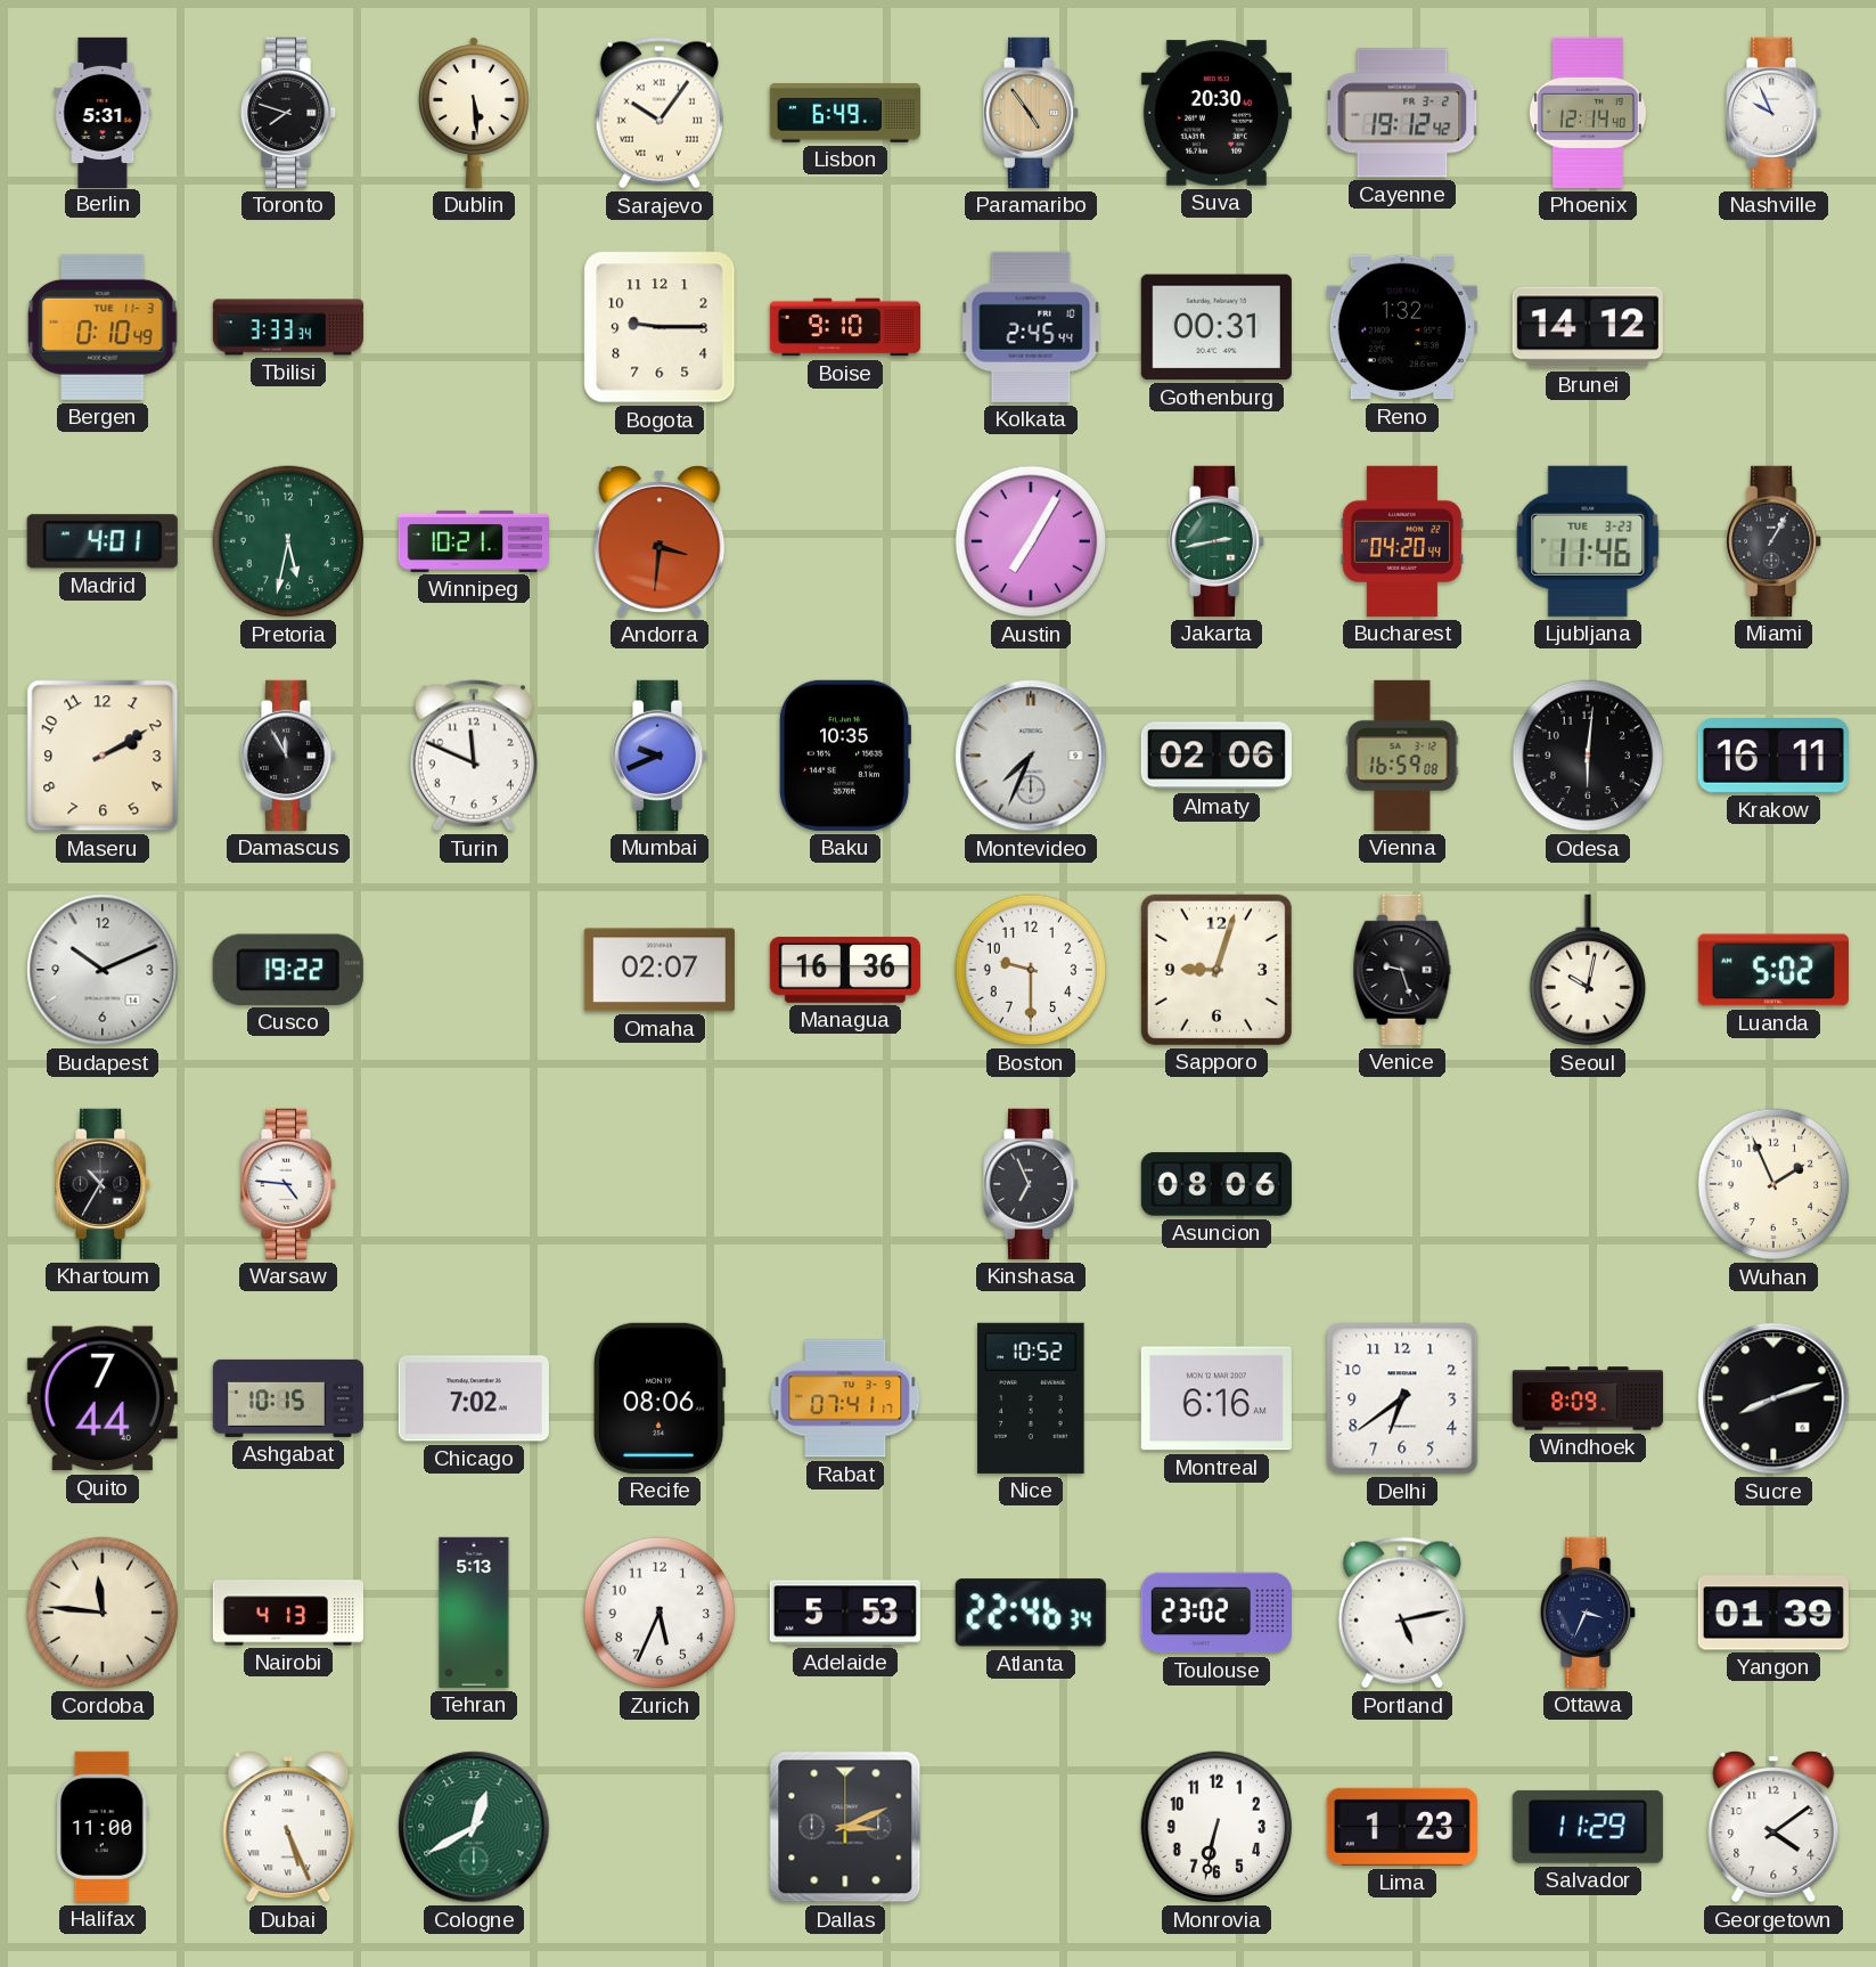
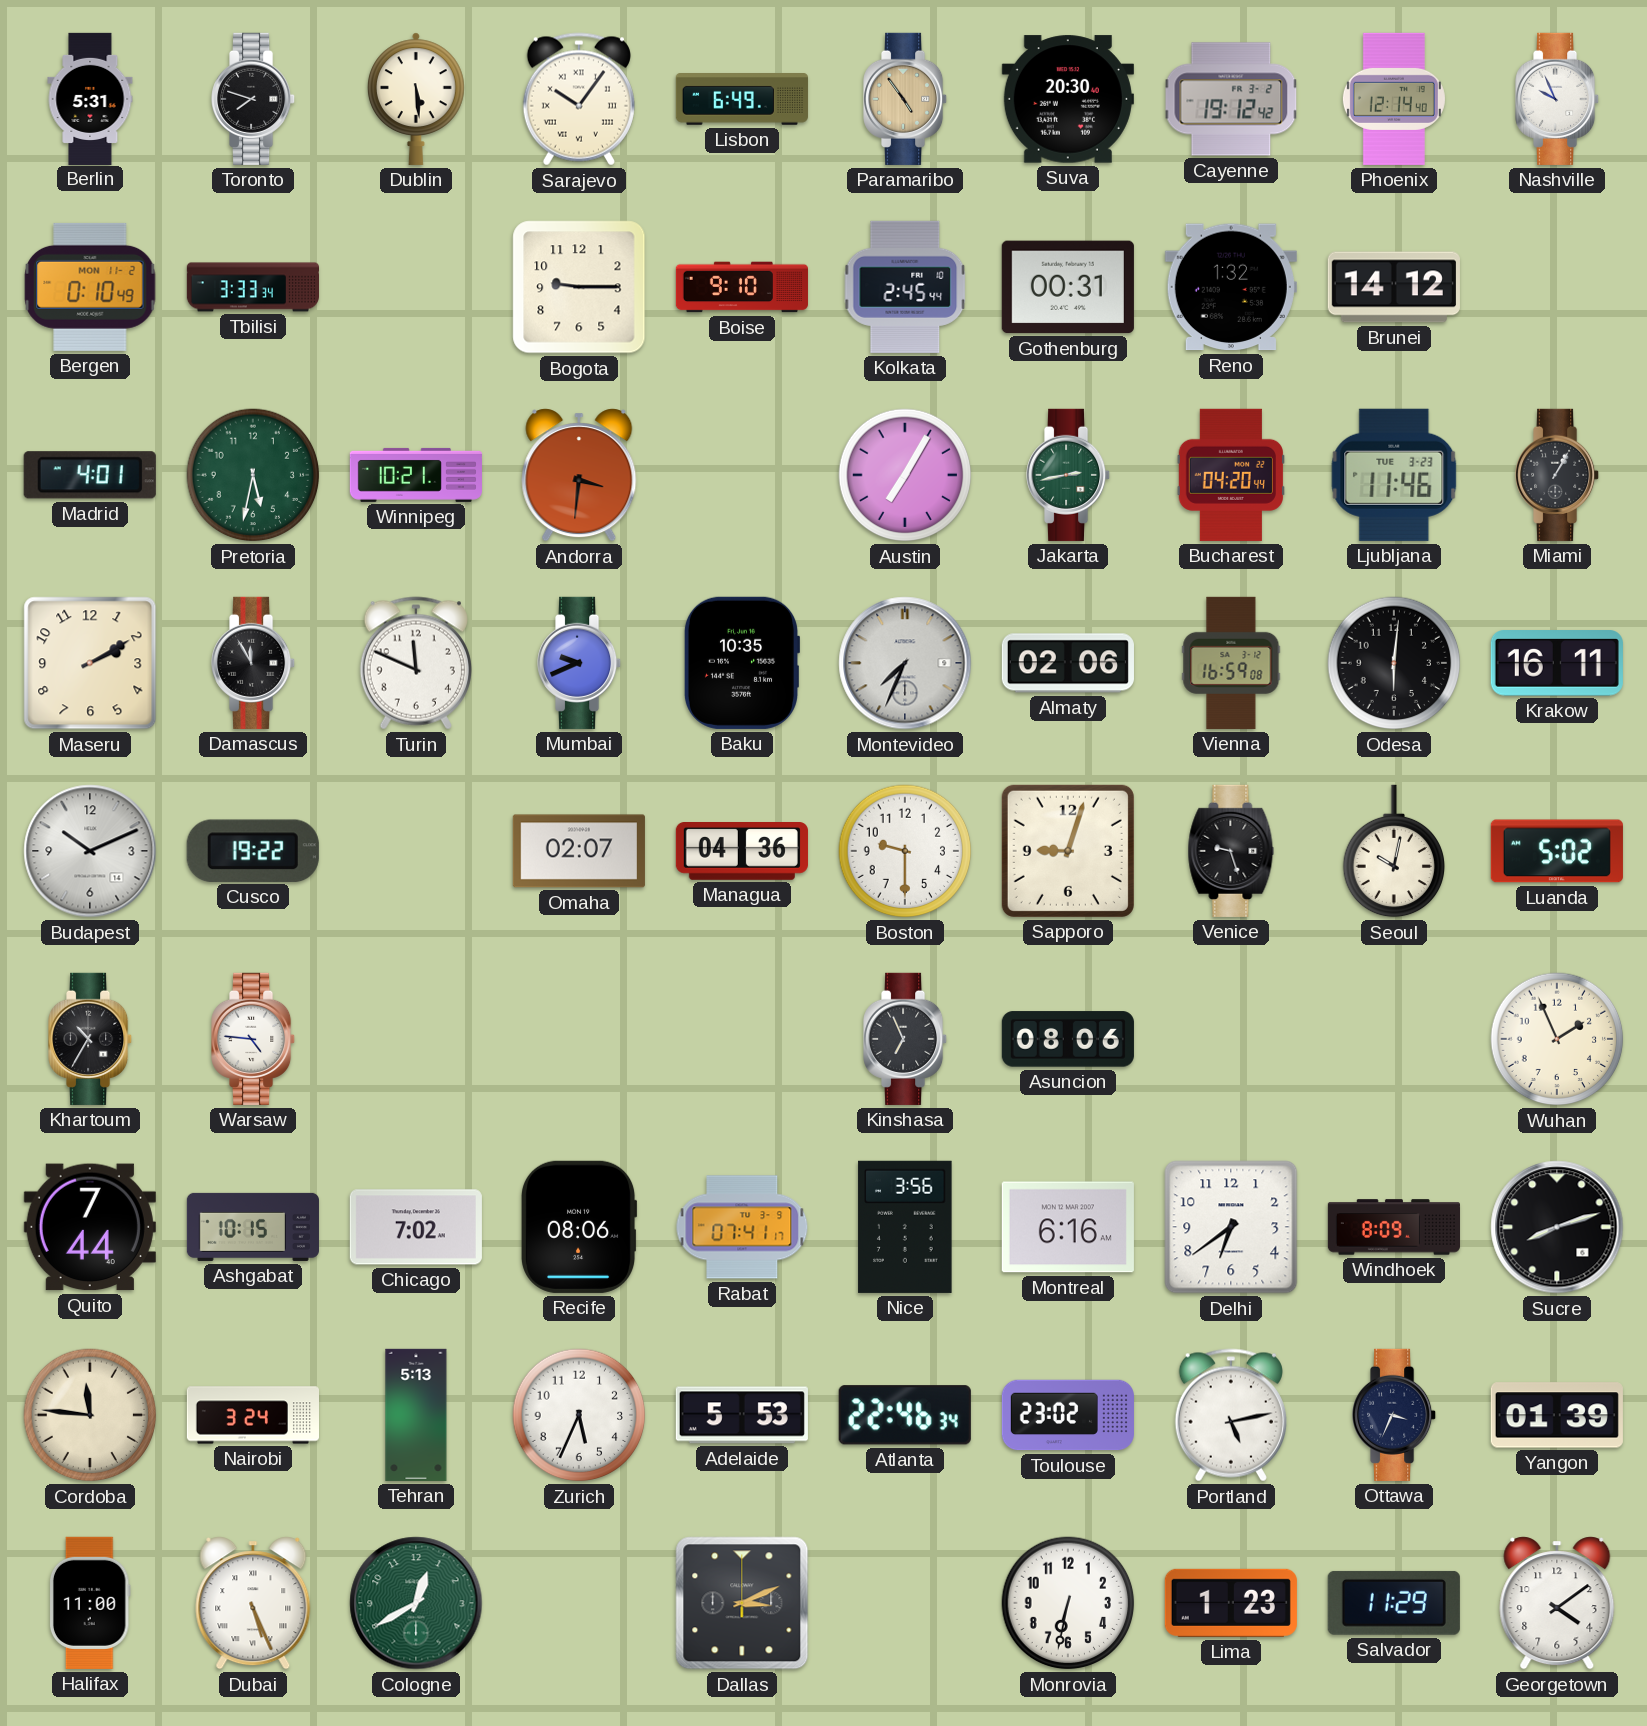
Bergen date: TUE 11-3 -> MON 11-2 (90, 287)
Managua: 16:36 -> 04:36 (742, 852)
Nice: 10:52 -> 3:56 (905, 1227)
Nairobi: 4:13 -> 3:24 (252, 1415)
